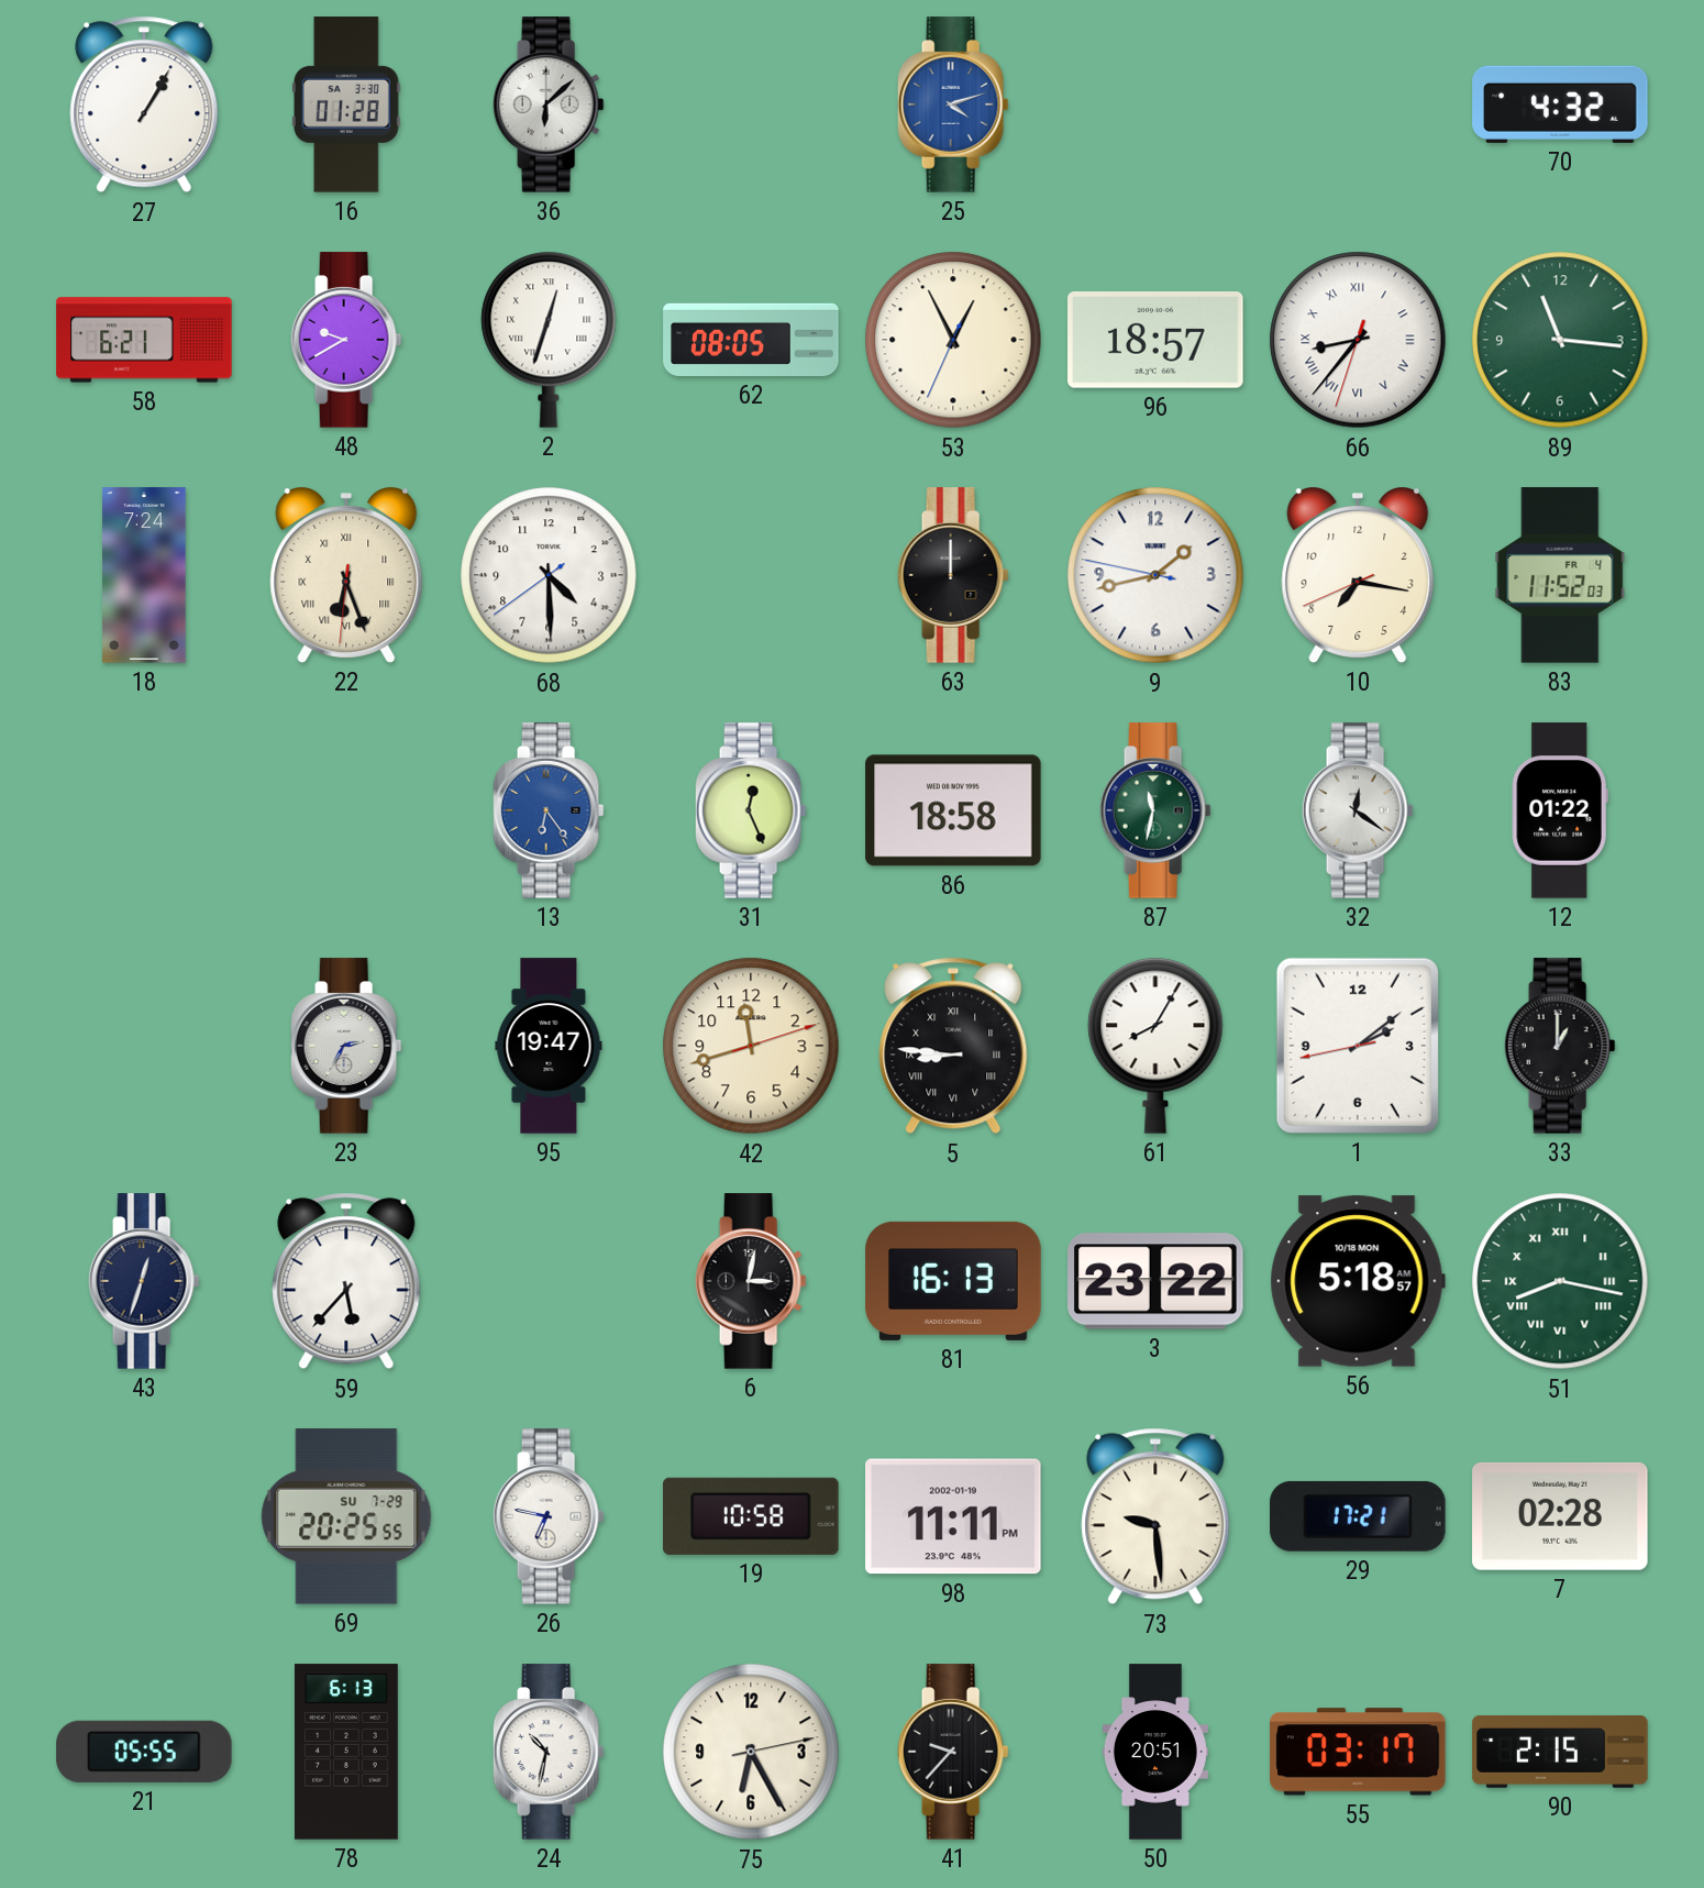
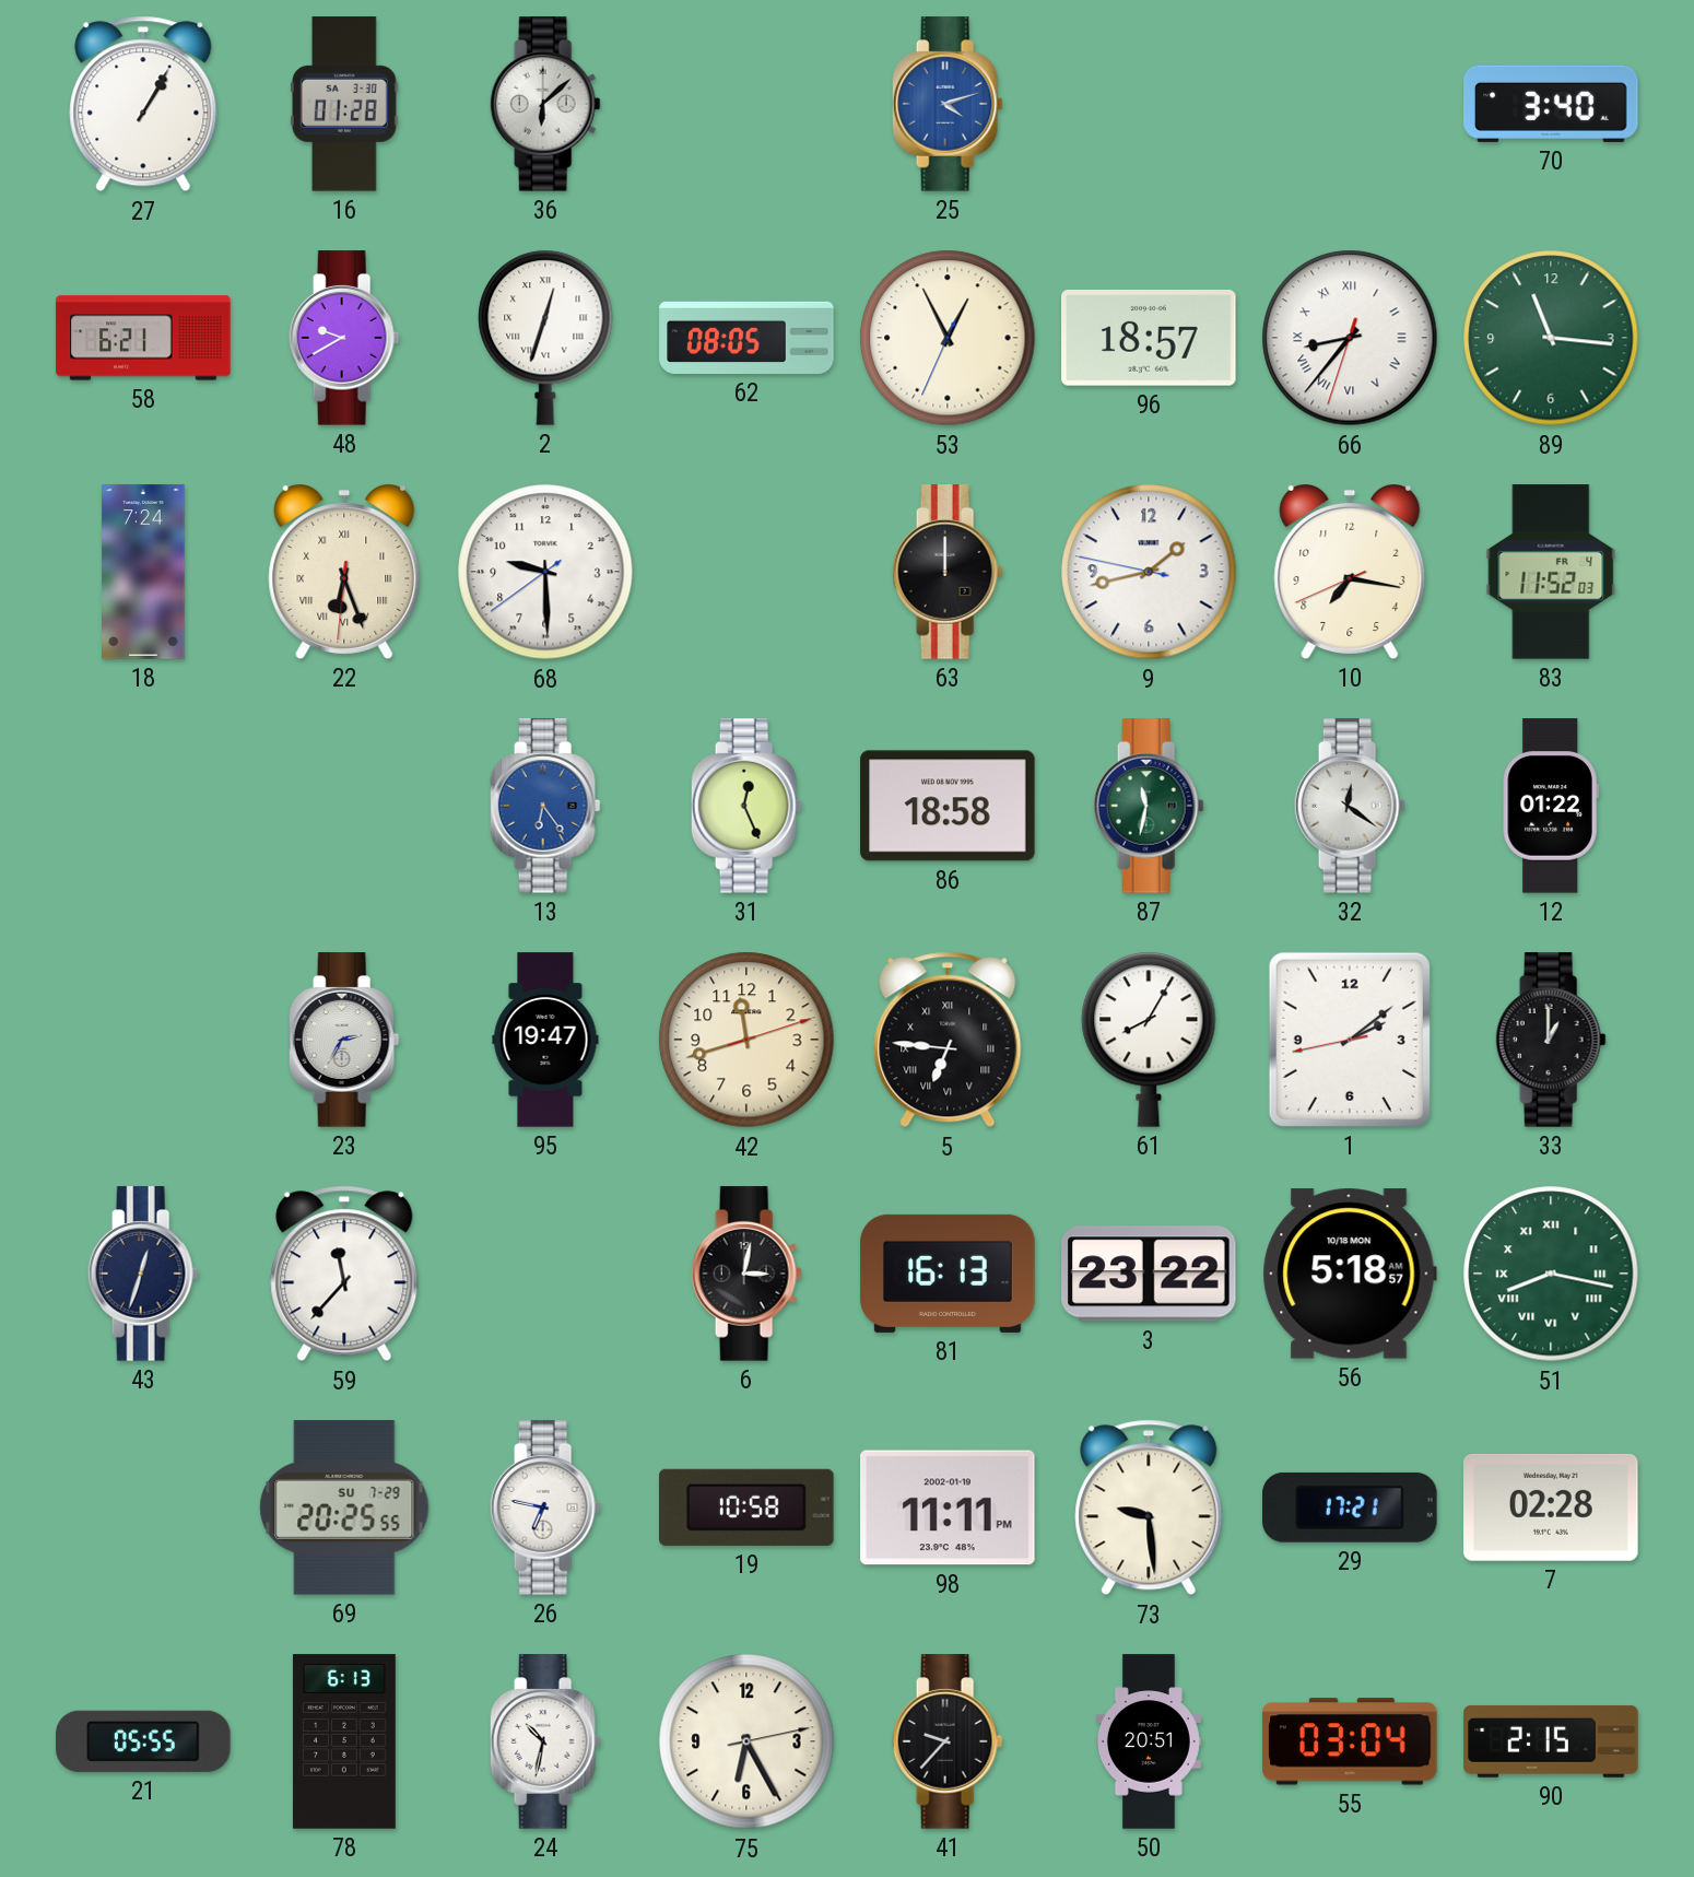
70: 4:32 -> 3:40 (1551, 104)
68: 4:29 -> 9:29 (545, 572)
5: 8:46 -> 6:46 (948, 1040)
59: 5:37 -> 11:37 (344, 1274)
55: 03:17 -> 03:04 (1350, 1741)
